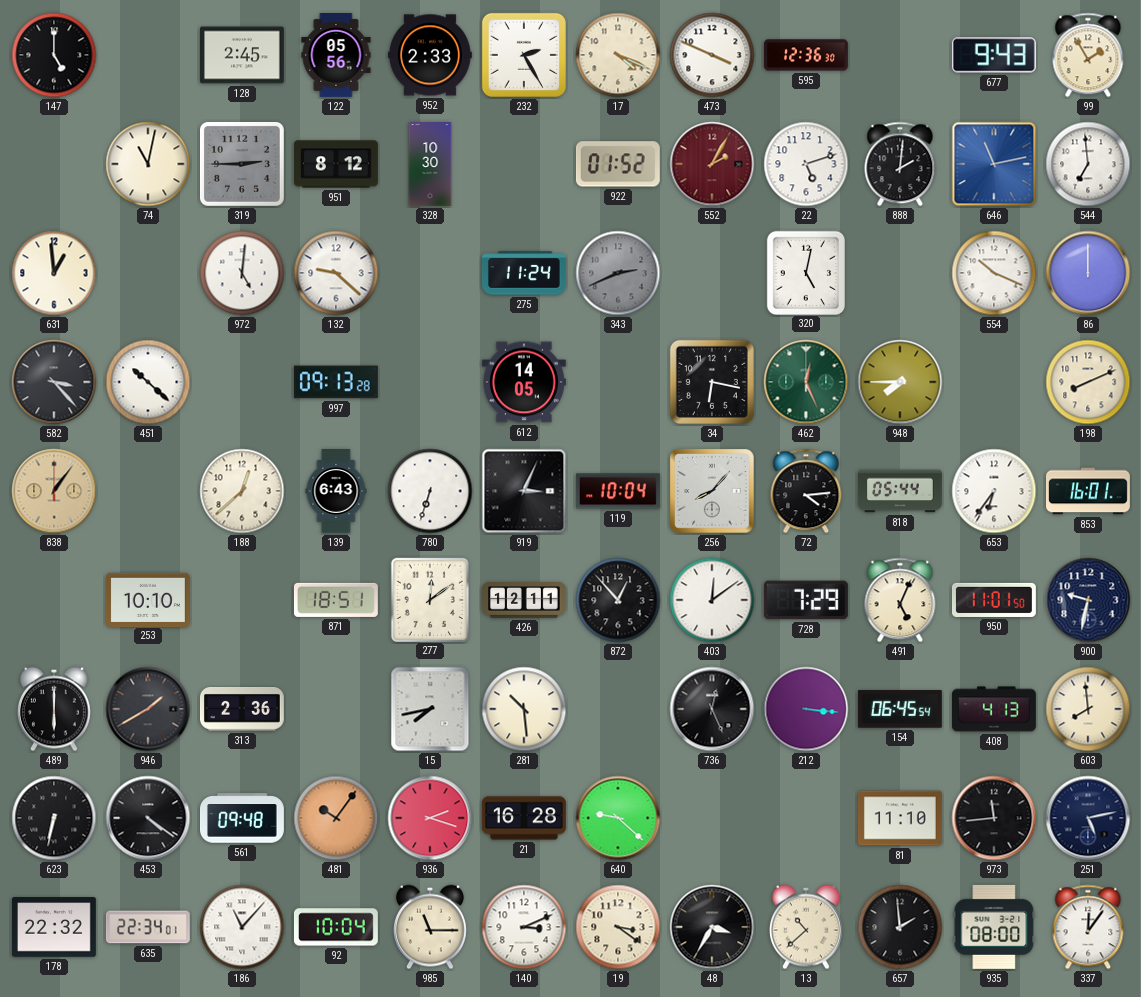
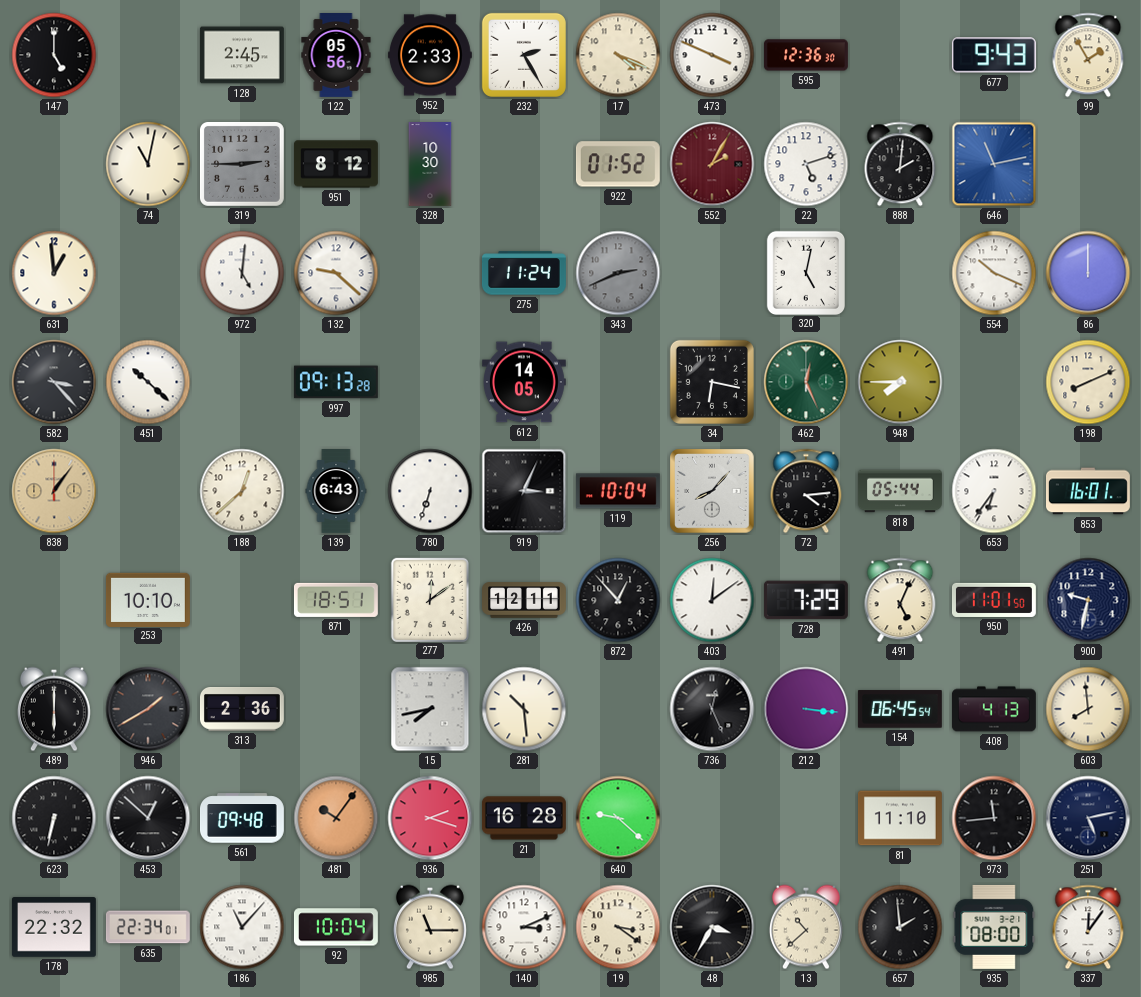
544: 6:59 -> none (1088, 164)
453: 4:21 -> 12:52 (148, 818)
